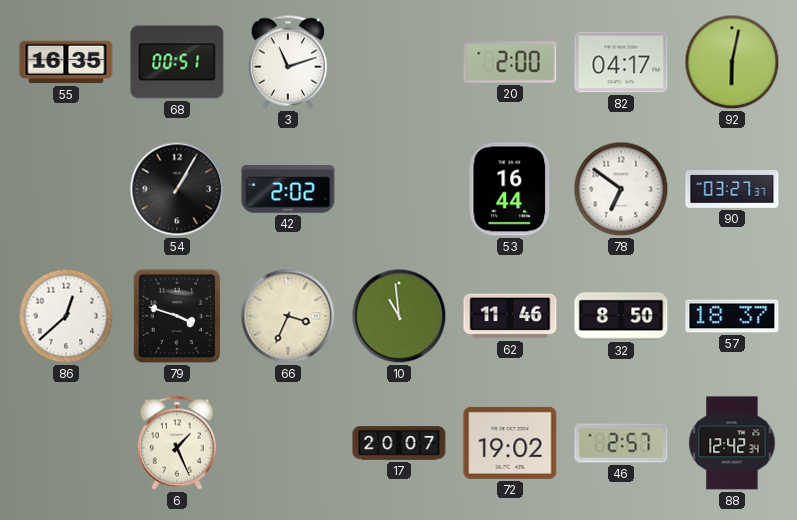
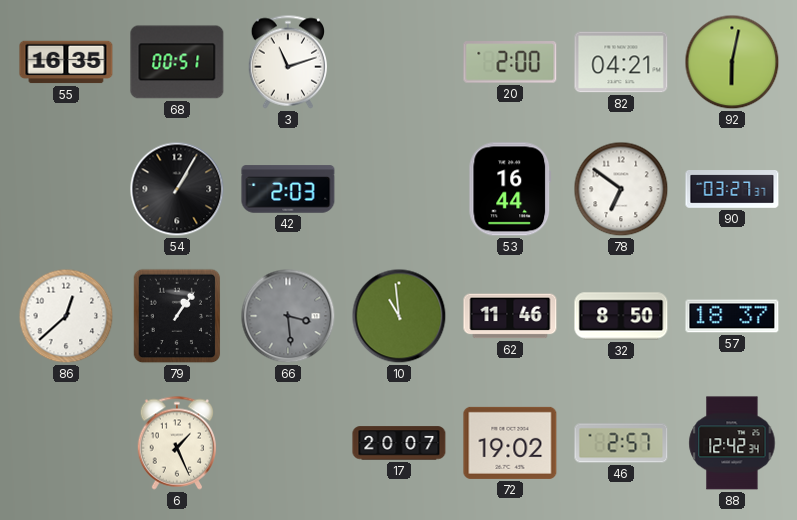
82: 04:17 -> 04:21 (621, 62)
42: 2:02 -> 2:03 (288, 189)
79: 3:48 -> 1:06 (177, 316)
66: 3:34 -> 3:29 (288, 316)
66 dial: cream -> grey (288, 316)
